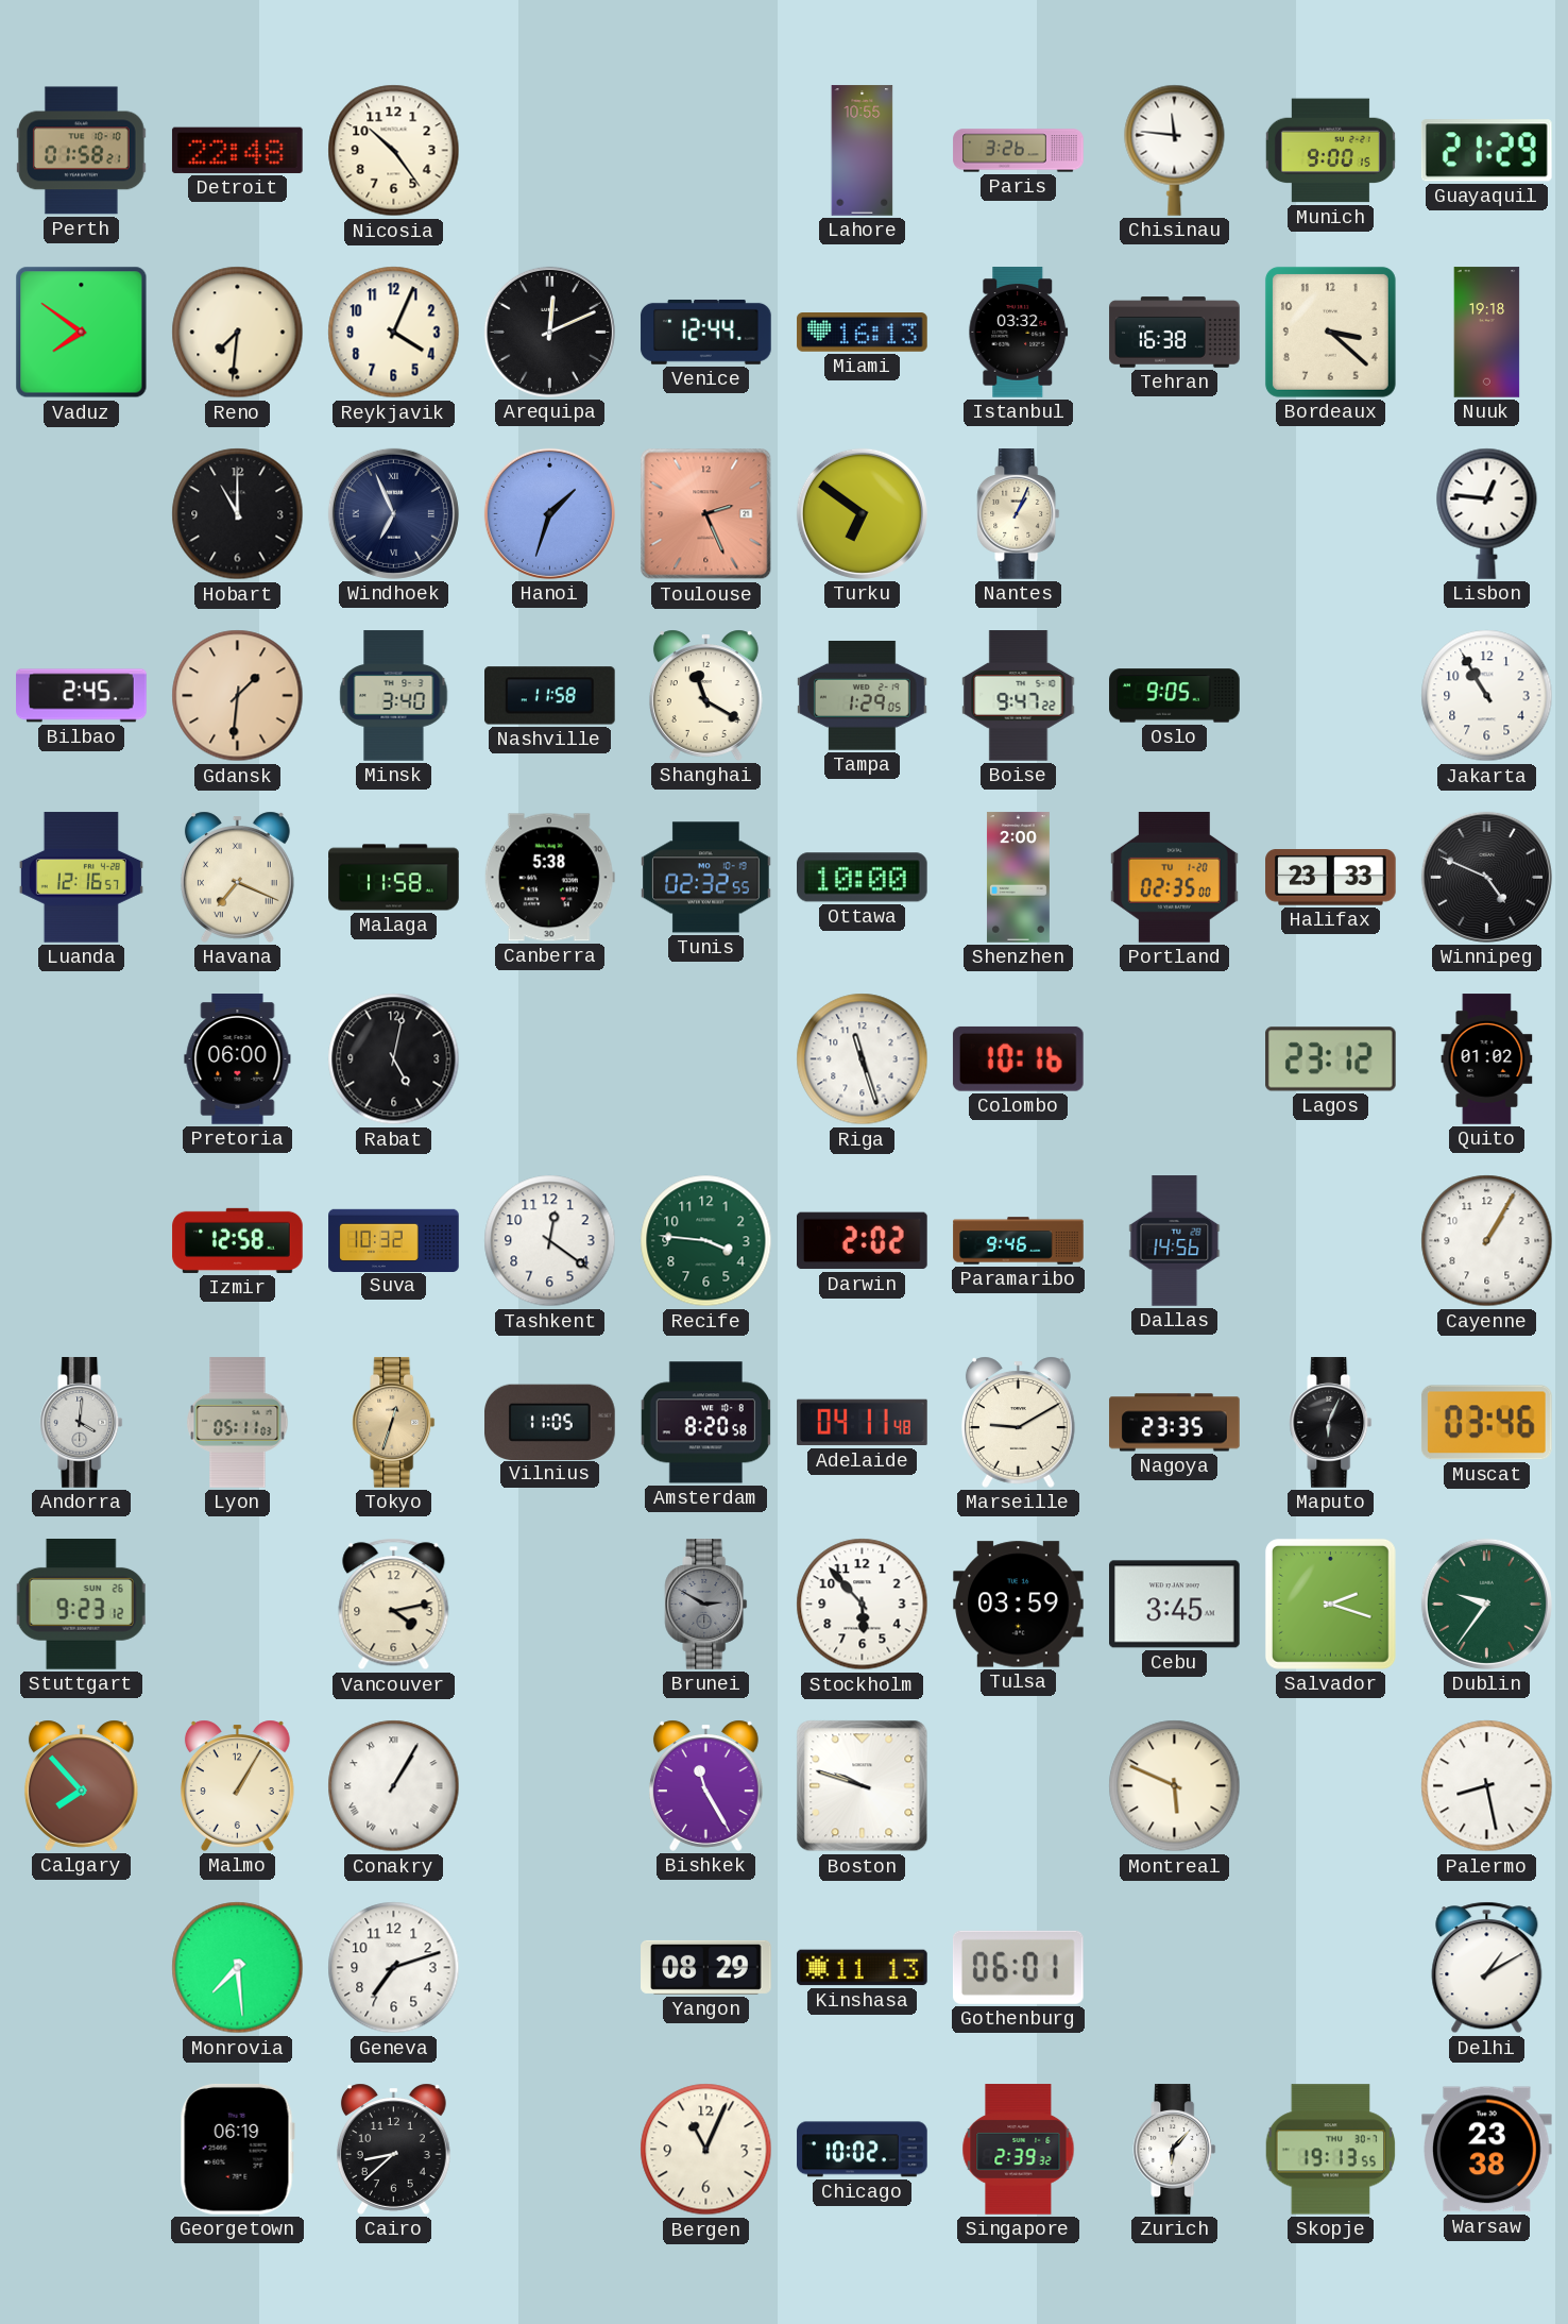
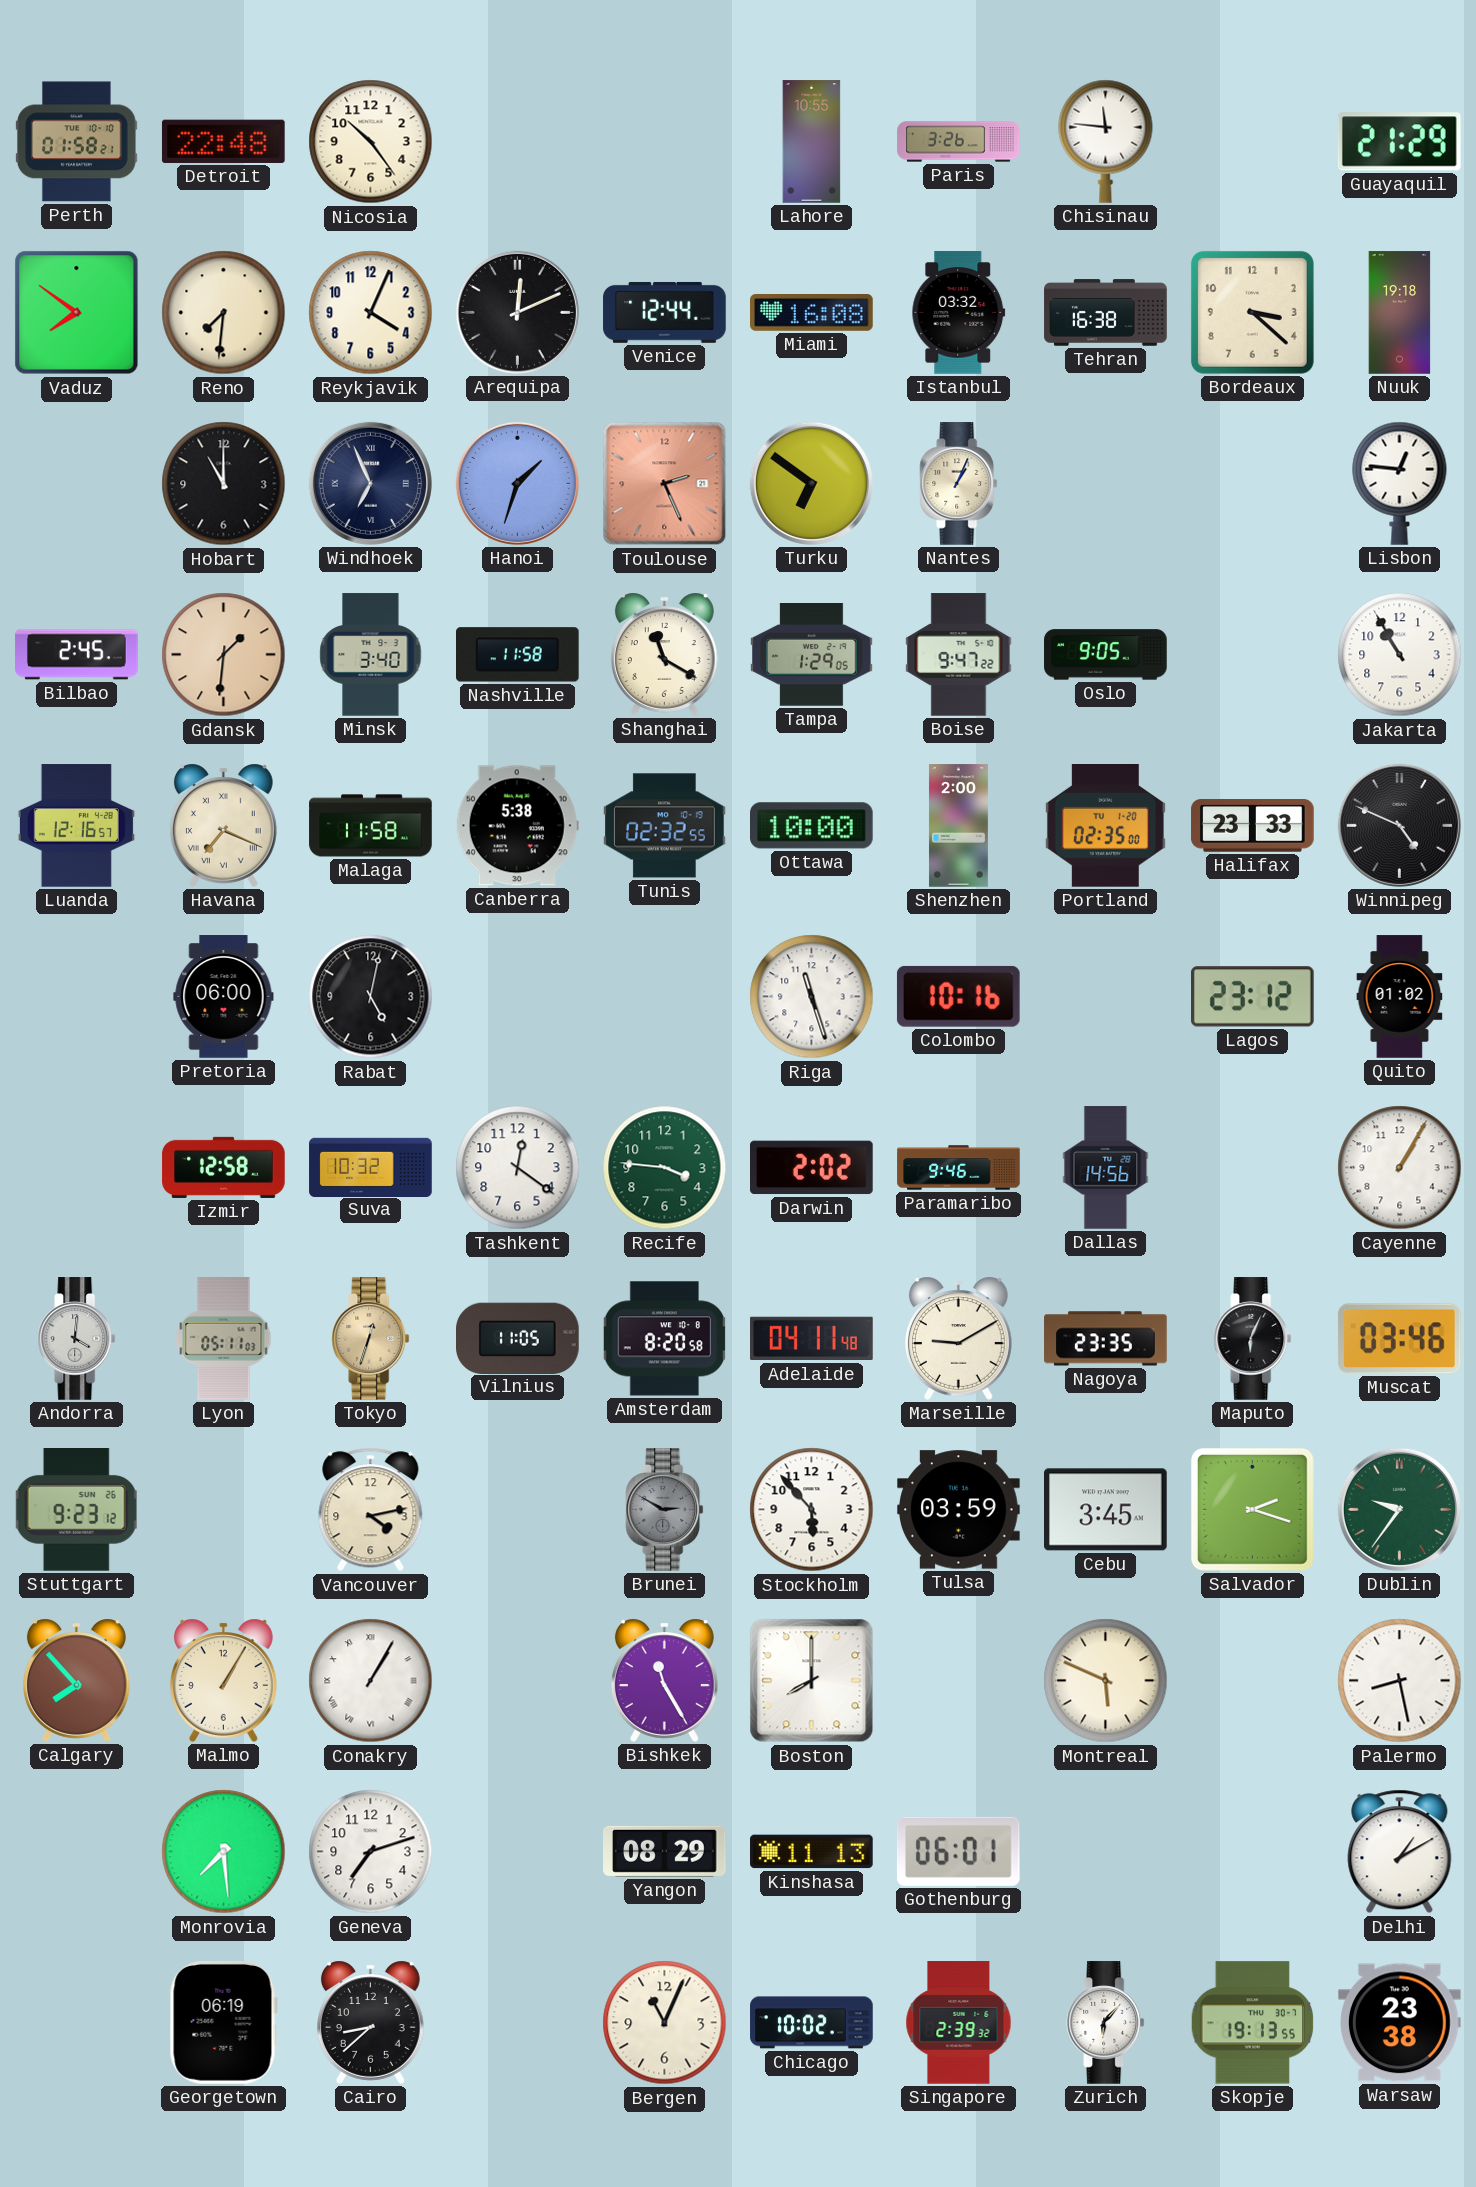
Munich: 9:00 -> none (1330, 151)
Miami: 16:13 -> 16:08 (812, 313)
Boston: 9:48 -> 8:00 (812, 1681)
